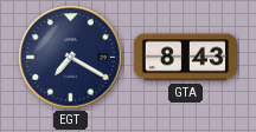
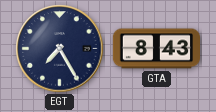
EGT: 7:20 -> 7:25 (60, 49)
